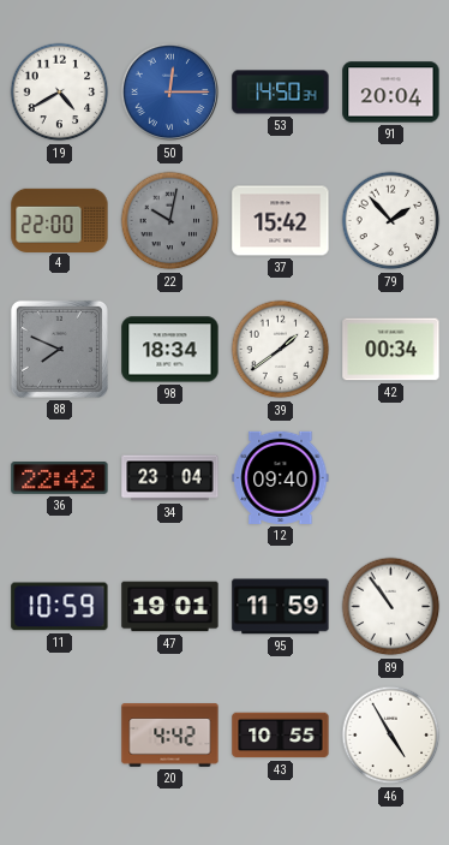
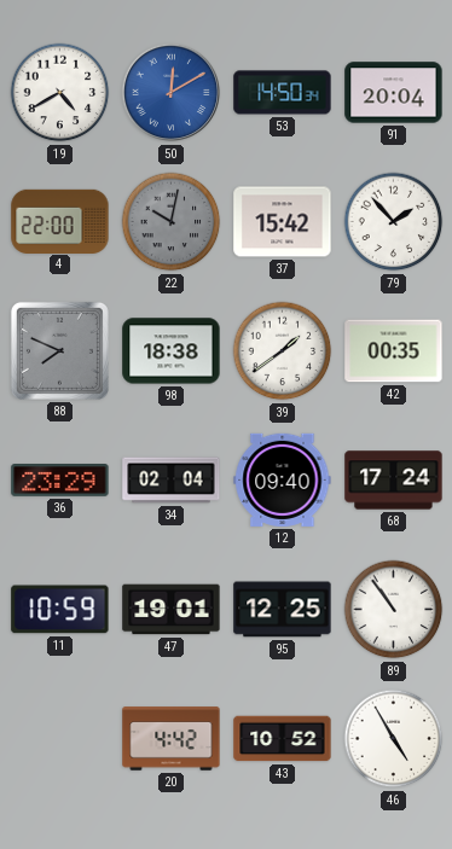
50: 12:15 -> 12:10 (172, 93)
98: 18:34 -> 18:38 (172, 351)
42: 00:34 -> 00:35 (394, 351)
36: 22:42 -> 23:29 (60, 481)
34: 23:04 -> 02:04 (172, 481)
68: none -> 17:24 (394, 481)
95: 11:59 -> 12:25 (283, 610)
43: 10:55 -> 10:52 (283, 739)
